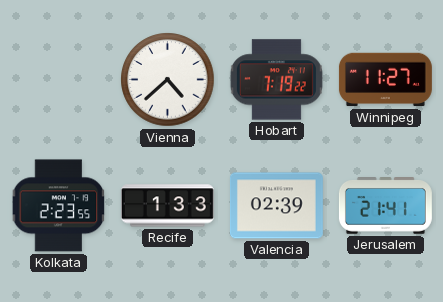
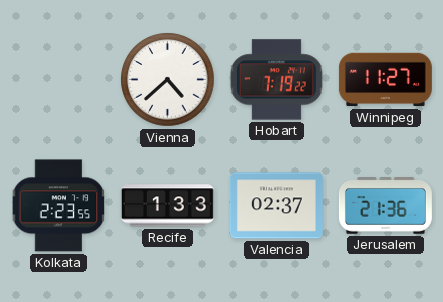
Valencia: 02:39 -> 02:37 (276, 206)
Jerusalem: 21:41 -> 21:36 (385, 206)
